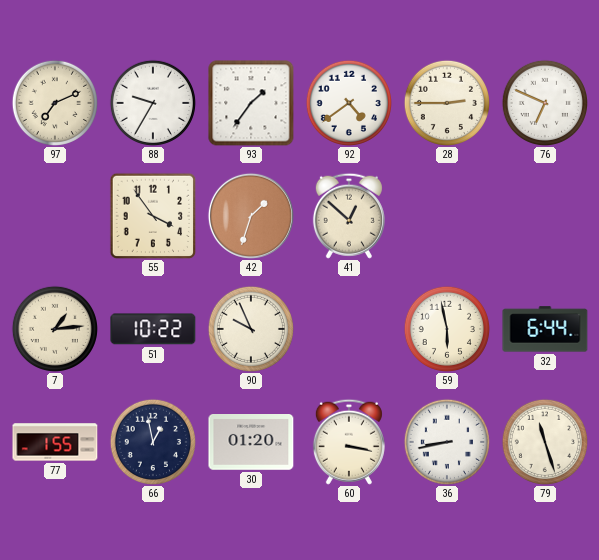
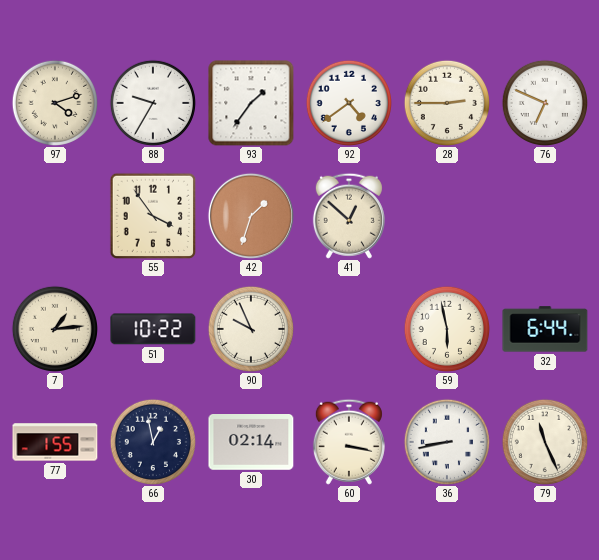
97: 7:11 -> 4:12 (55, 103)
30: 01:20 -> 02:14 (251, 443)
79: 11:27 -> 11:26 (545, 442)
